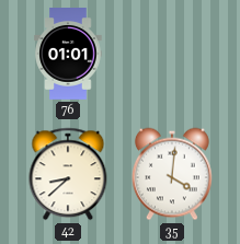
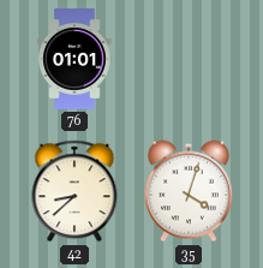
35: 4:01 -> 4:03 (189, 191)
